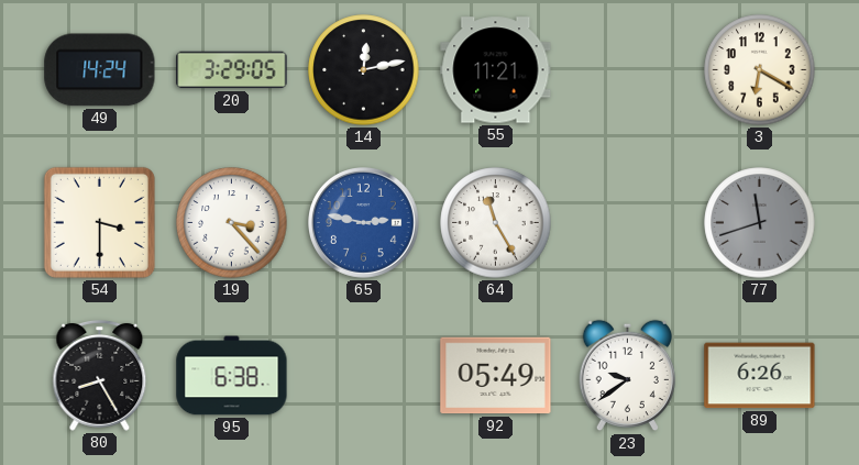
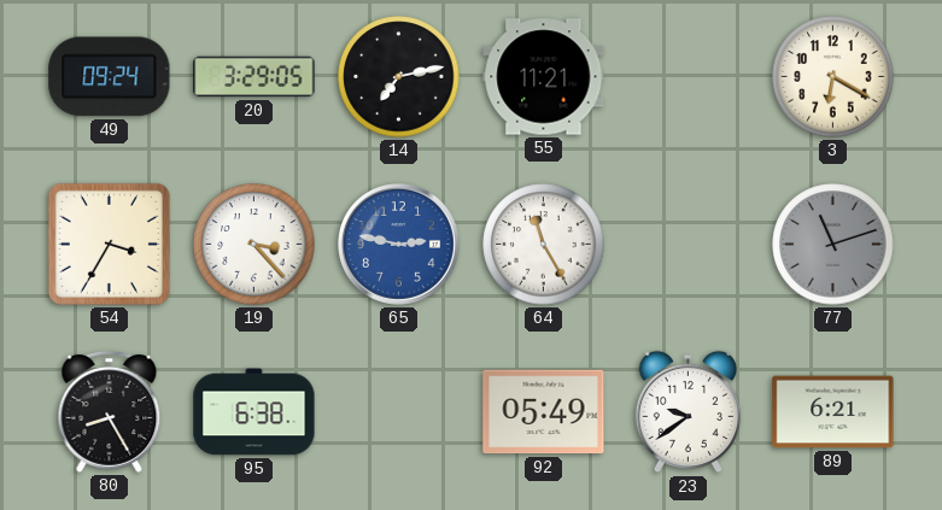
49: 14:24 -> 09:24 (110, 77)
14: 12:13 -> 7:13 (399, 77)
54: 3:30 -> 3:35 (109, 244)
77: 11:42 -> 11:12 (833, 245)
89: 6:26 -> 6:21 (833, 412)
